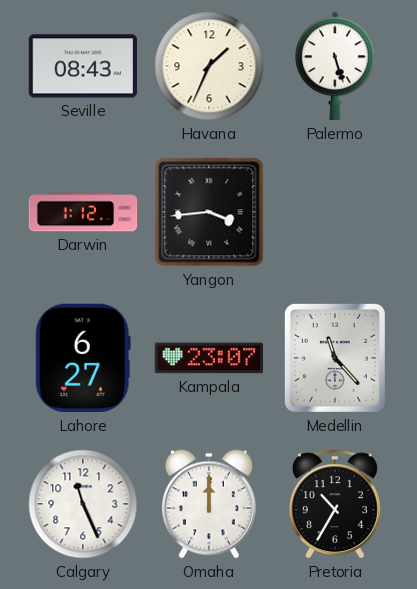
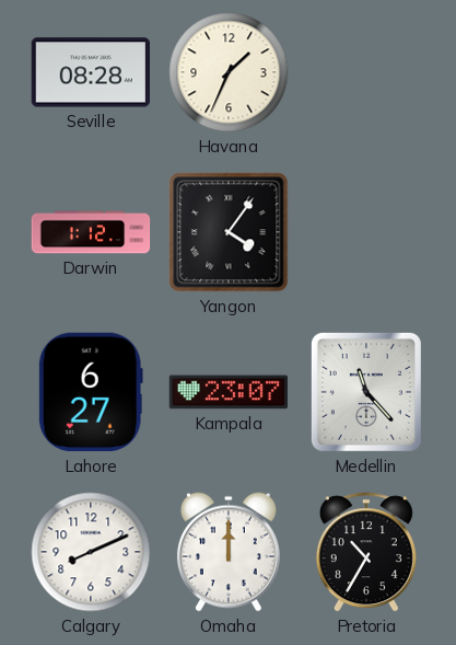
Seville: 08:43 -> 08:28 (91, 72)
Palermo: 5:27 -> none (335, 66)
Yangon: 3:44 -> 4:06 (229, 232)
Calgary: 11:26 -> 8:11 (91, 552)
